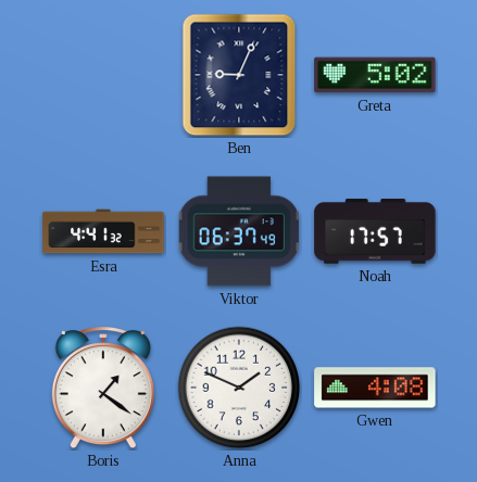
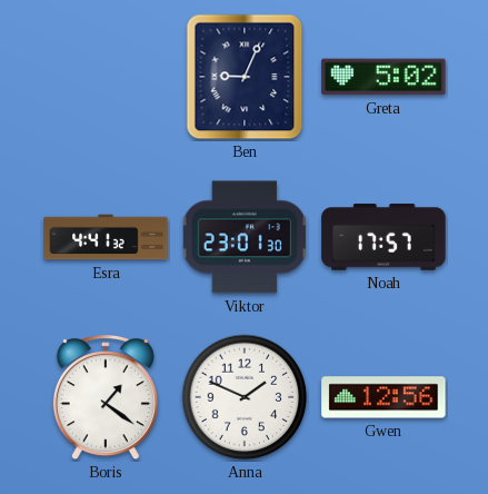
Viktor: 06:37 -> 23:01 (245, 237)
Gwen: 4:08 -> 12:56 (384, 397)
